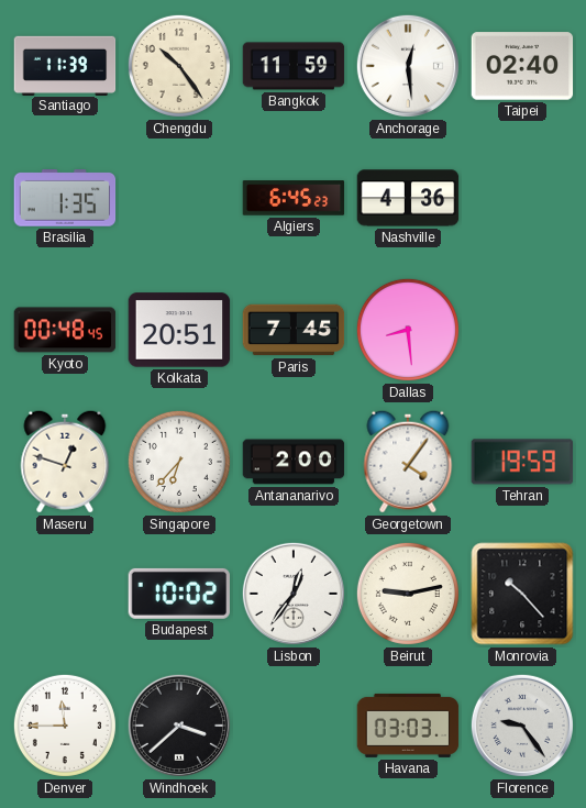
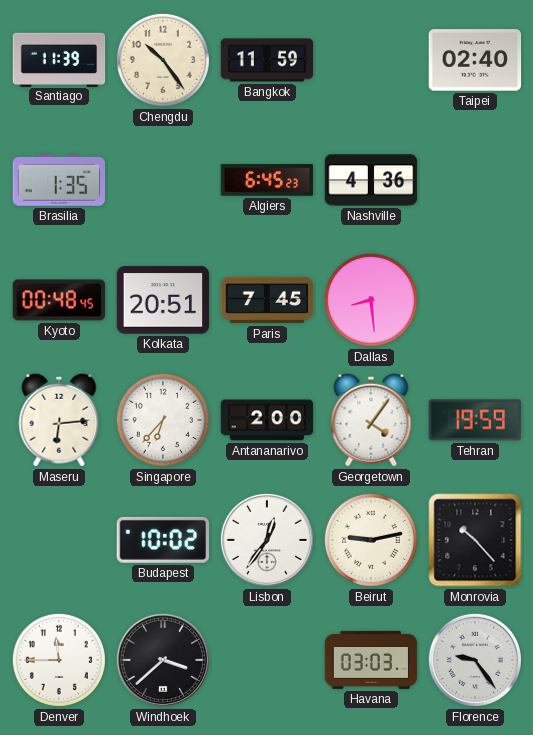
Anchorage: 12:29 -> none (408, 66)
Maseru: 12:48 -> 6:14 (59, 420)
